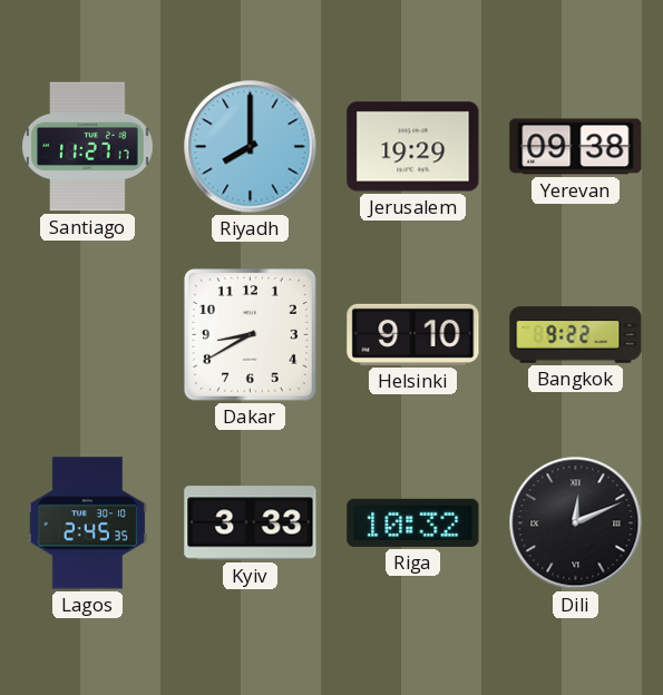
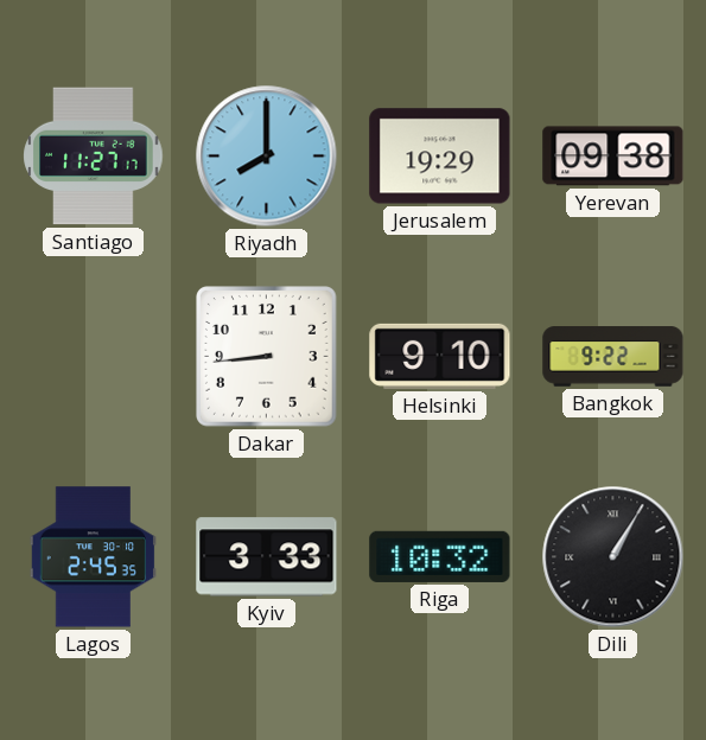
Dakar: 8:40 -> 8:44 (267, 357)
Dili: 12:11 -> 1:05 (613, 557)
